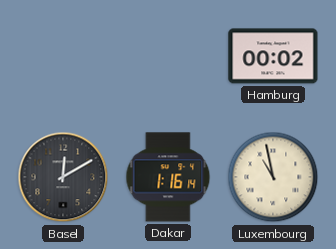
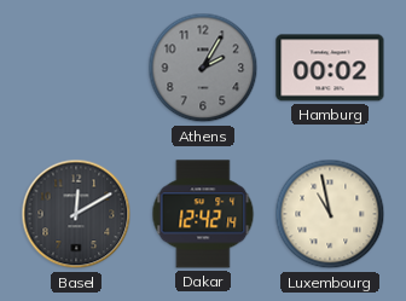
Athens: none -> 2:05 (203, 68)
Dakar: 1:16 -> 12:42 (203, 214)
